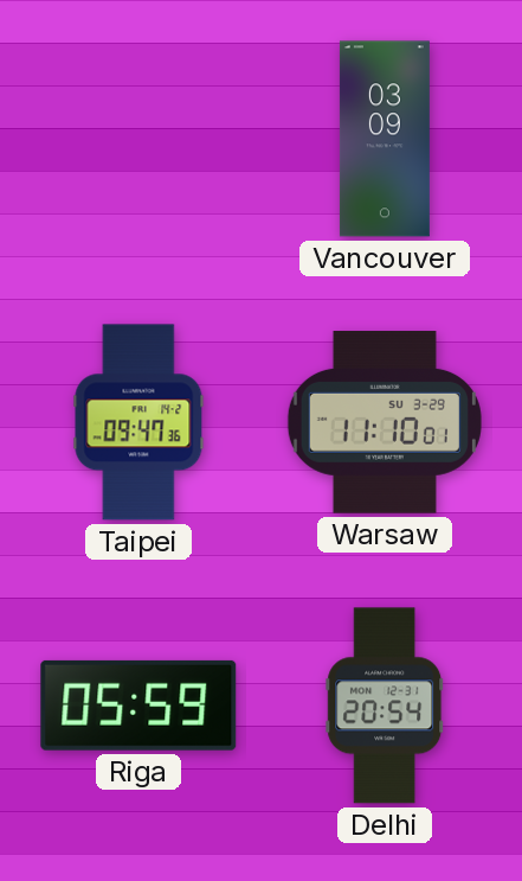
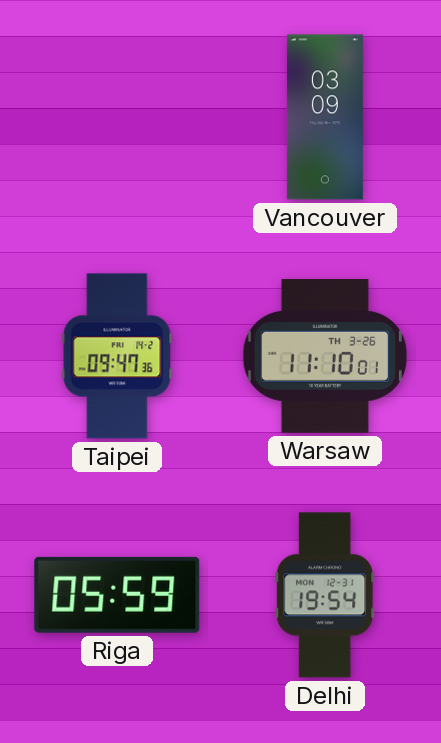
Warsaw date: SU 3-29 -> TH 3-26 (325, 356)
Delhi: 20:54 -> 19:54 (325, 595)
